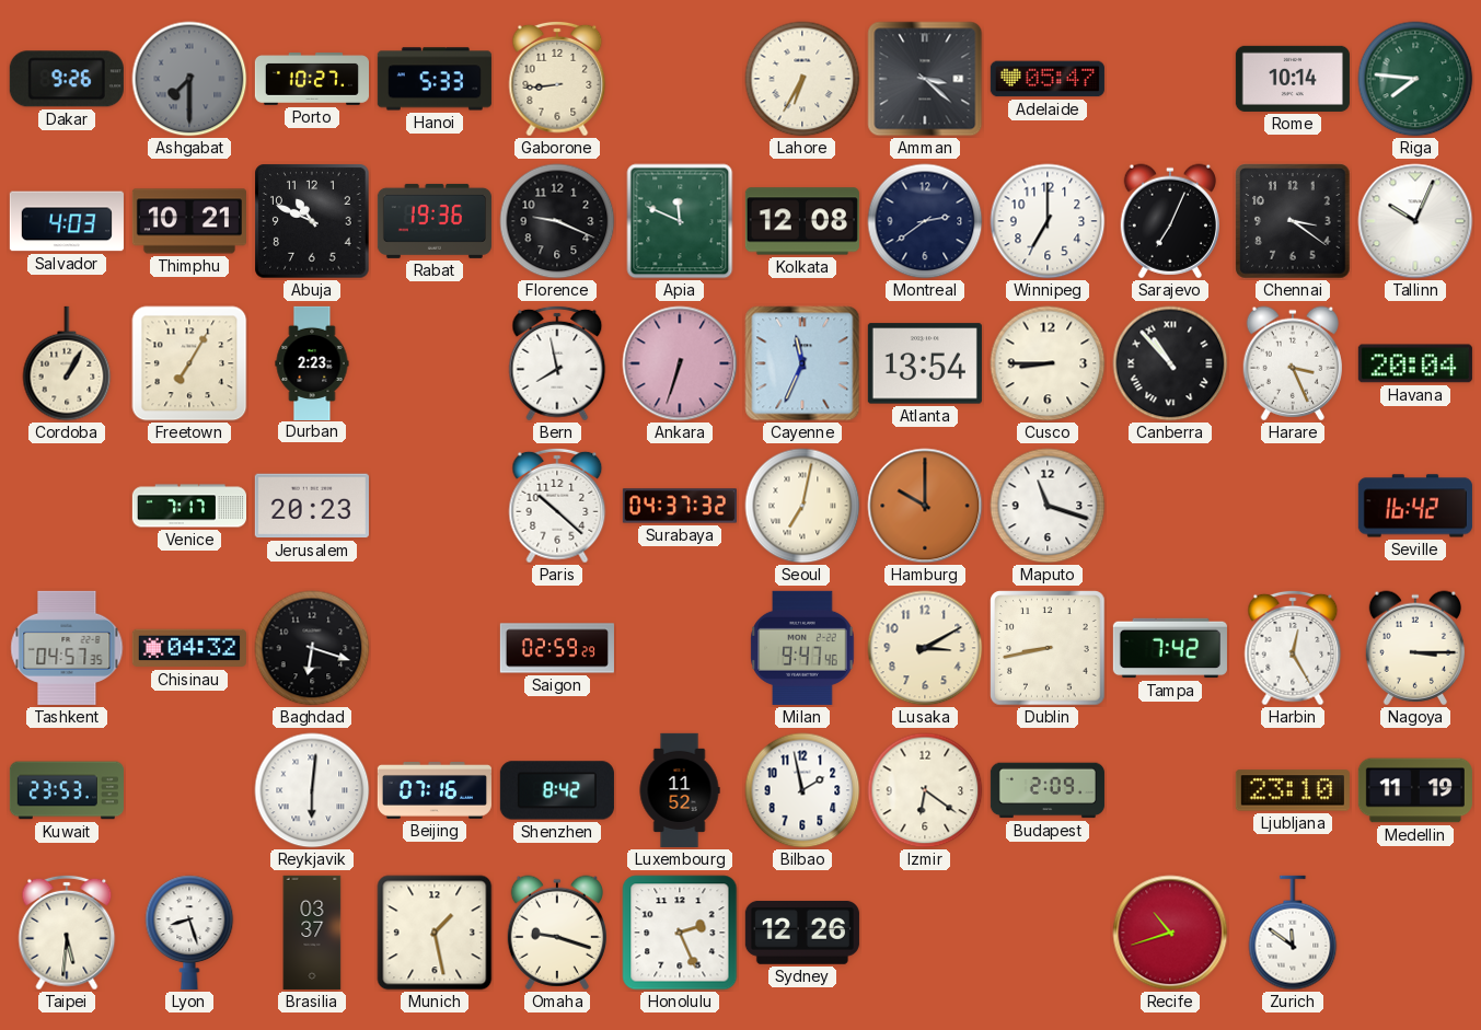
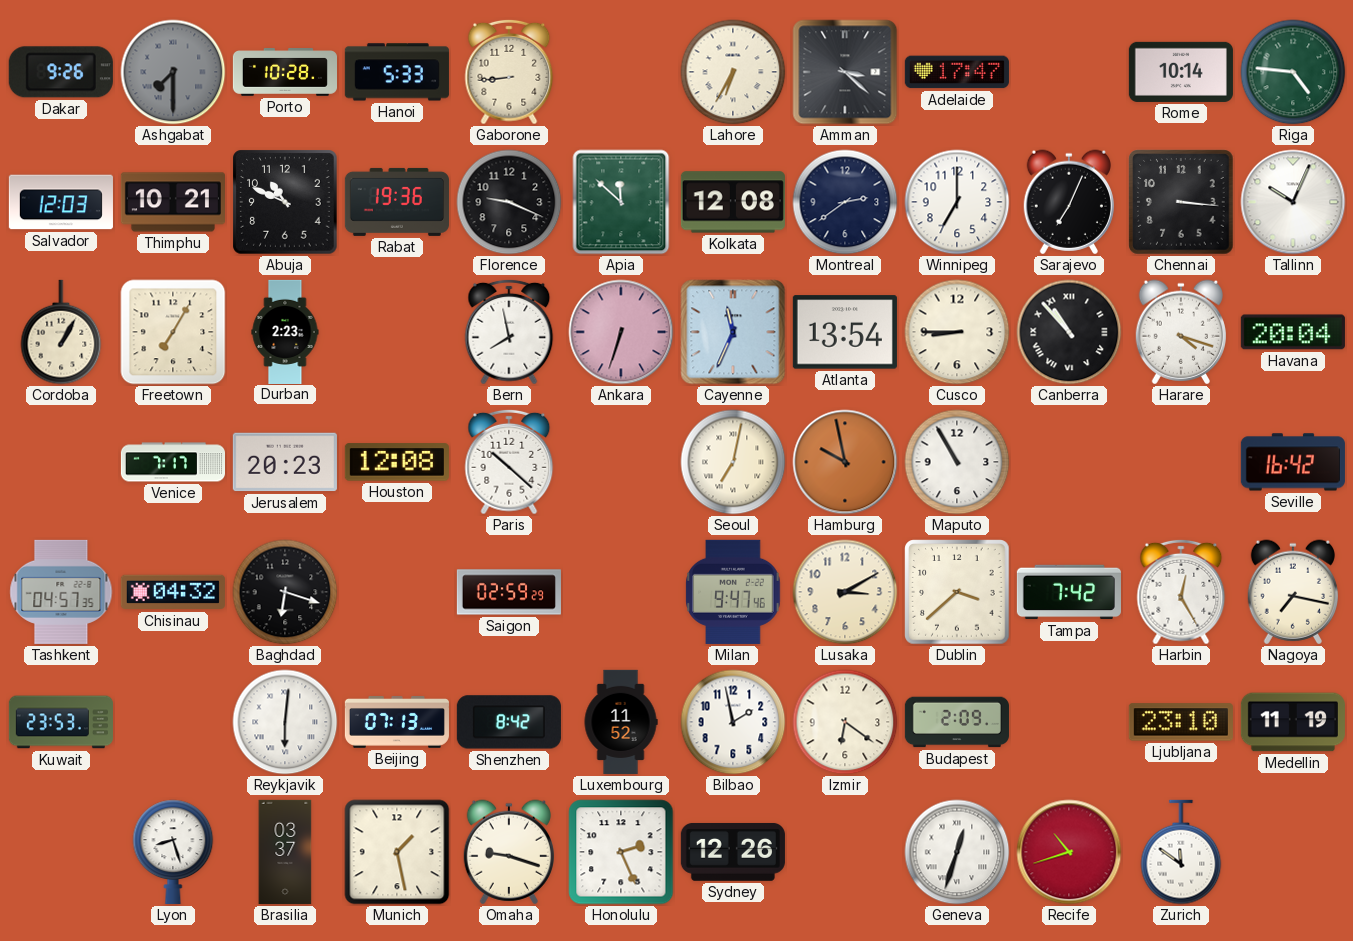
Porto: 10:27 -> 10:28 (284, 73)
Adelaide: 05:47 -> 17:47 (957, 72)
Riga: 7:46 -> 4:46 (1293, 72)
Salvador: 4:03 -> 12:03 (61, 202)
Apia: 11:49 -> 11:52 (621, 202)
Chennai: 3:21 -> 3:16 (1181, 202)
Harare: 3:26 -> 4:18 (1181, 332)
Houston: none -> 12:08 (397, 462)
Surabaya: 04:37 -> none (680, 506)
Hamburg: 10:00 -> 9:58 (845, 462)
Maputo: 11:18 -> 10:55 (957, 462)
Dublin: 8:43 -> 3:38 (957, 592)
Nagoya: 3:15 -> 7:17 (1293, 592)
Beijing: 07:16 -> 07:13 (397, 723)
Taipei: 5:31 -> none (67, 933)
Geneva: none -> 12:33 (957, 852)
